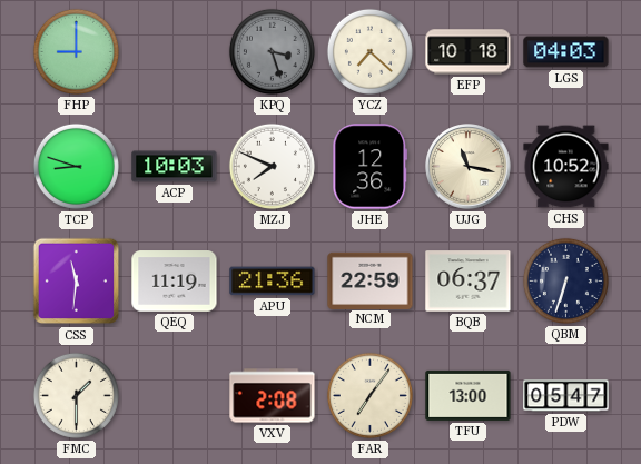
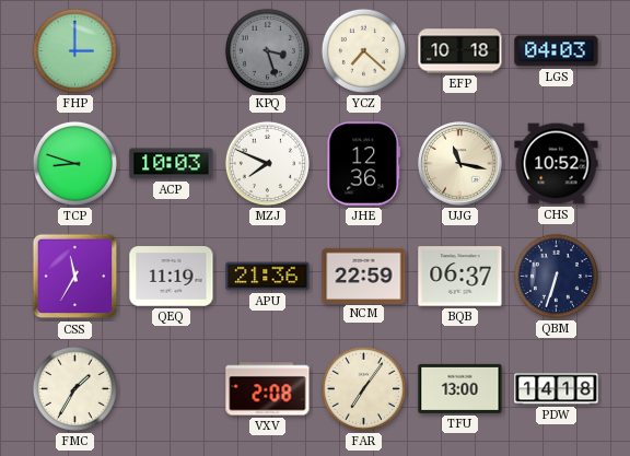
FHP: 9:00 -> 3:00 (74, 50)
CSS: 11:31 -> 11:35 (75, 277)
FMC: 1:30 -> 1:35 (74, 388)
PDW: 05:47 -> 14:18 (557, 389)
